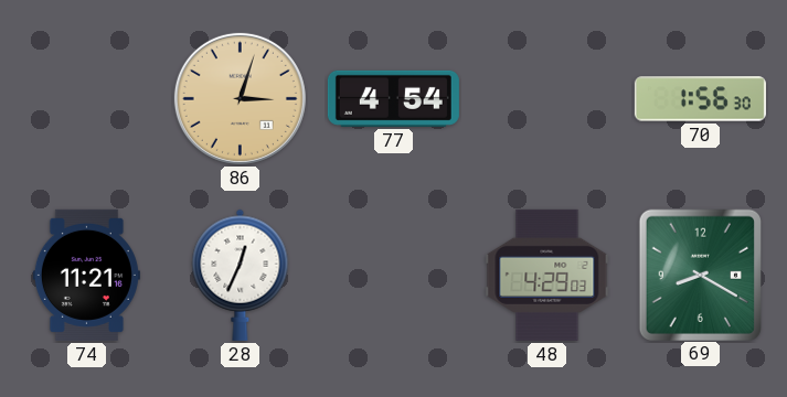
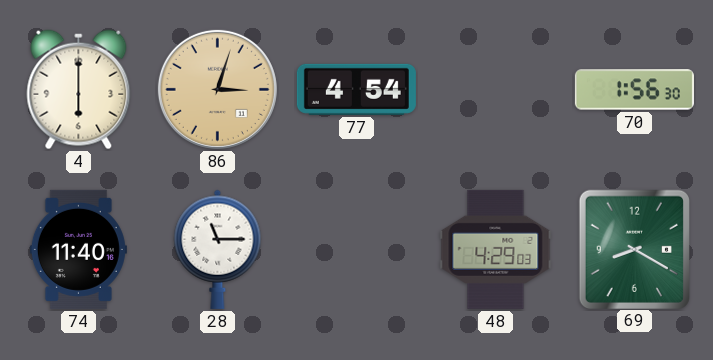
4: none -> 6:00 (79, 90)
74: 11:21 -> 11:40 (78, 249)
28: 12:34 -> 11:15 (218, 249)
